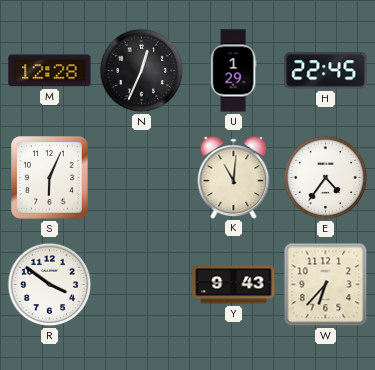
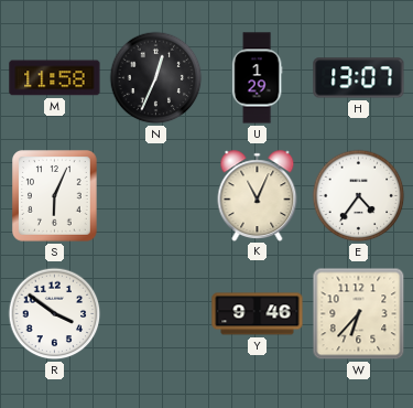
M: 12:28 -> 11:58 (55, 78)
H: 22:45 -> 13:07 (359, 78)
K: 11:01 -> 11:04 (258, 195)
Y: 9:43 -> 9:46 (258, 314)
